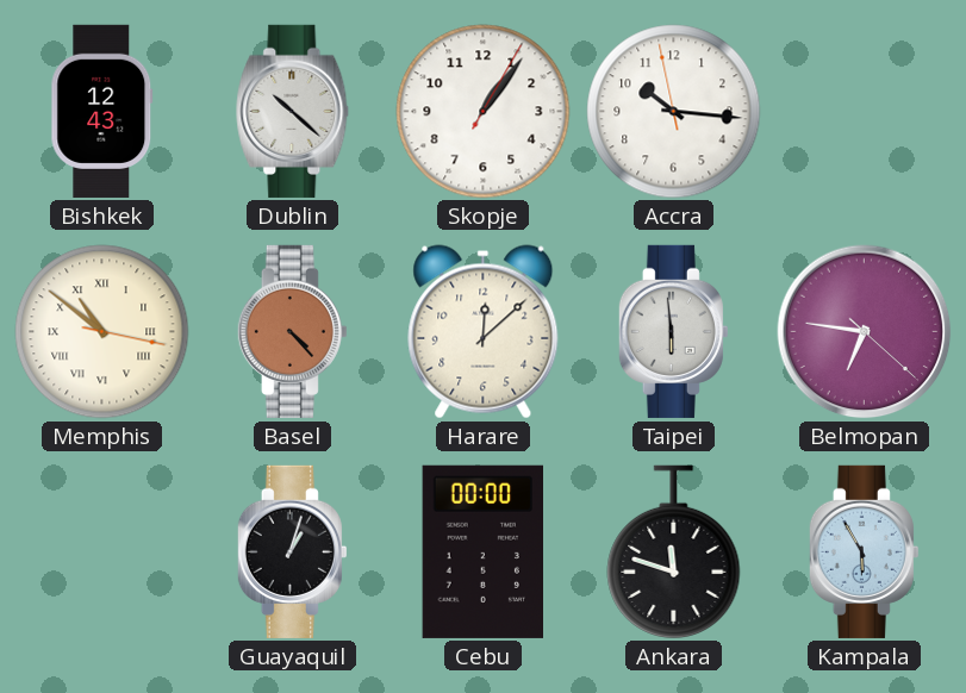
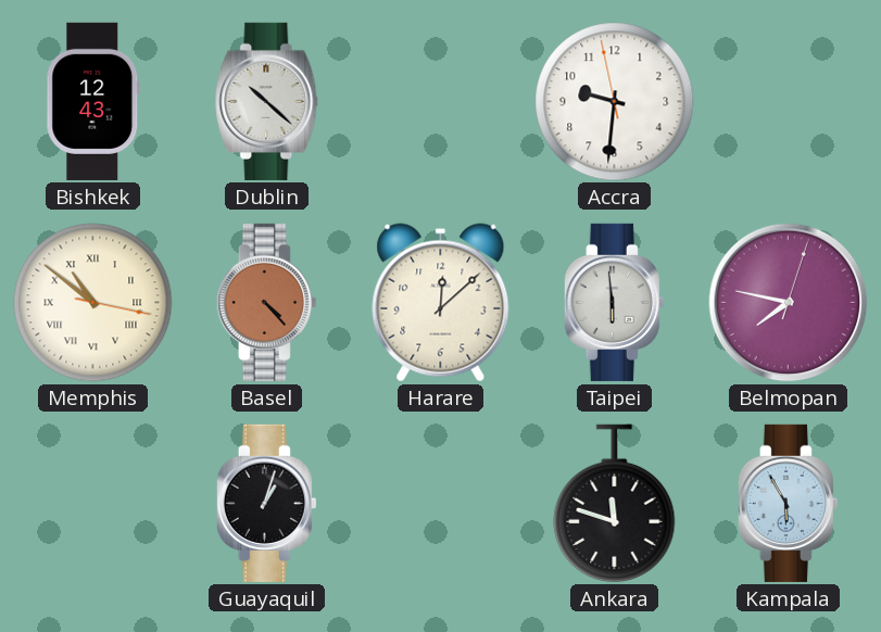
Skopje: 1:06 -> none (484, 112)
Accra: 10:15 -> 9:30 (615, 102)
Belmopan: 6:46 -> 7:47 (789, 303)
Cebu: 00:00 -> none (482, 551)
